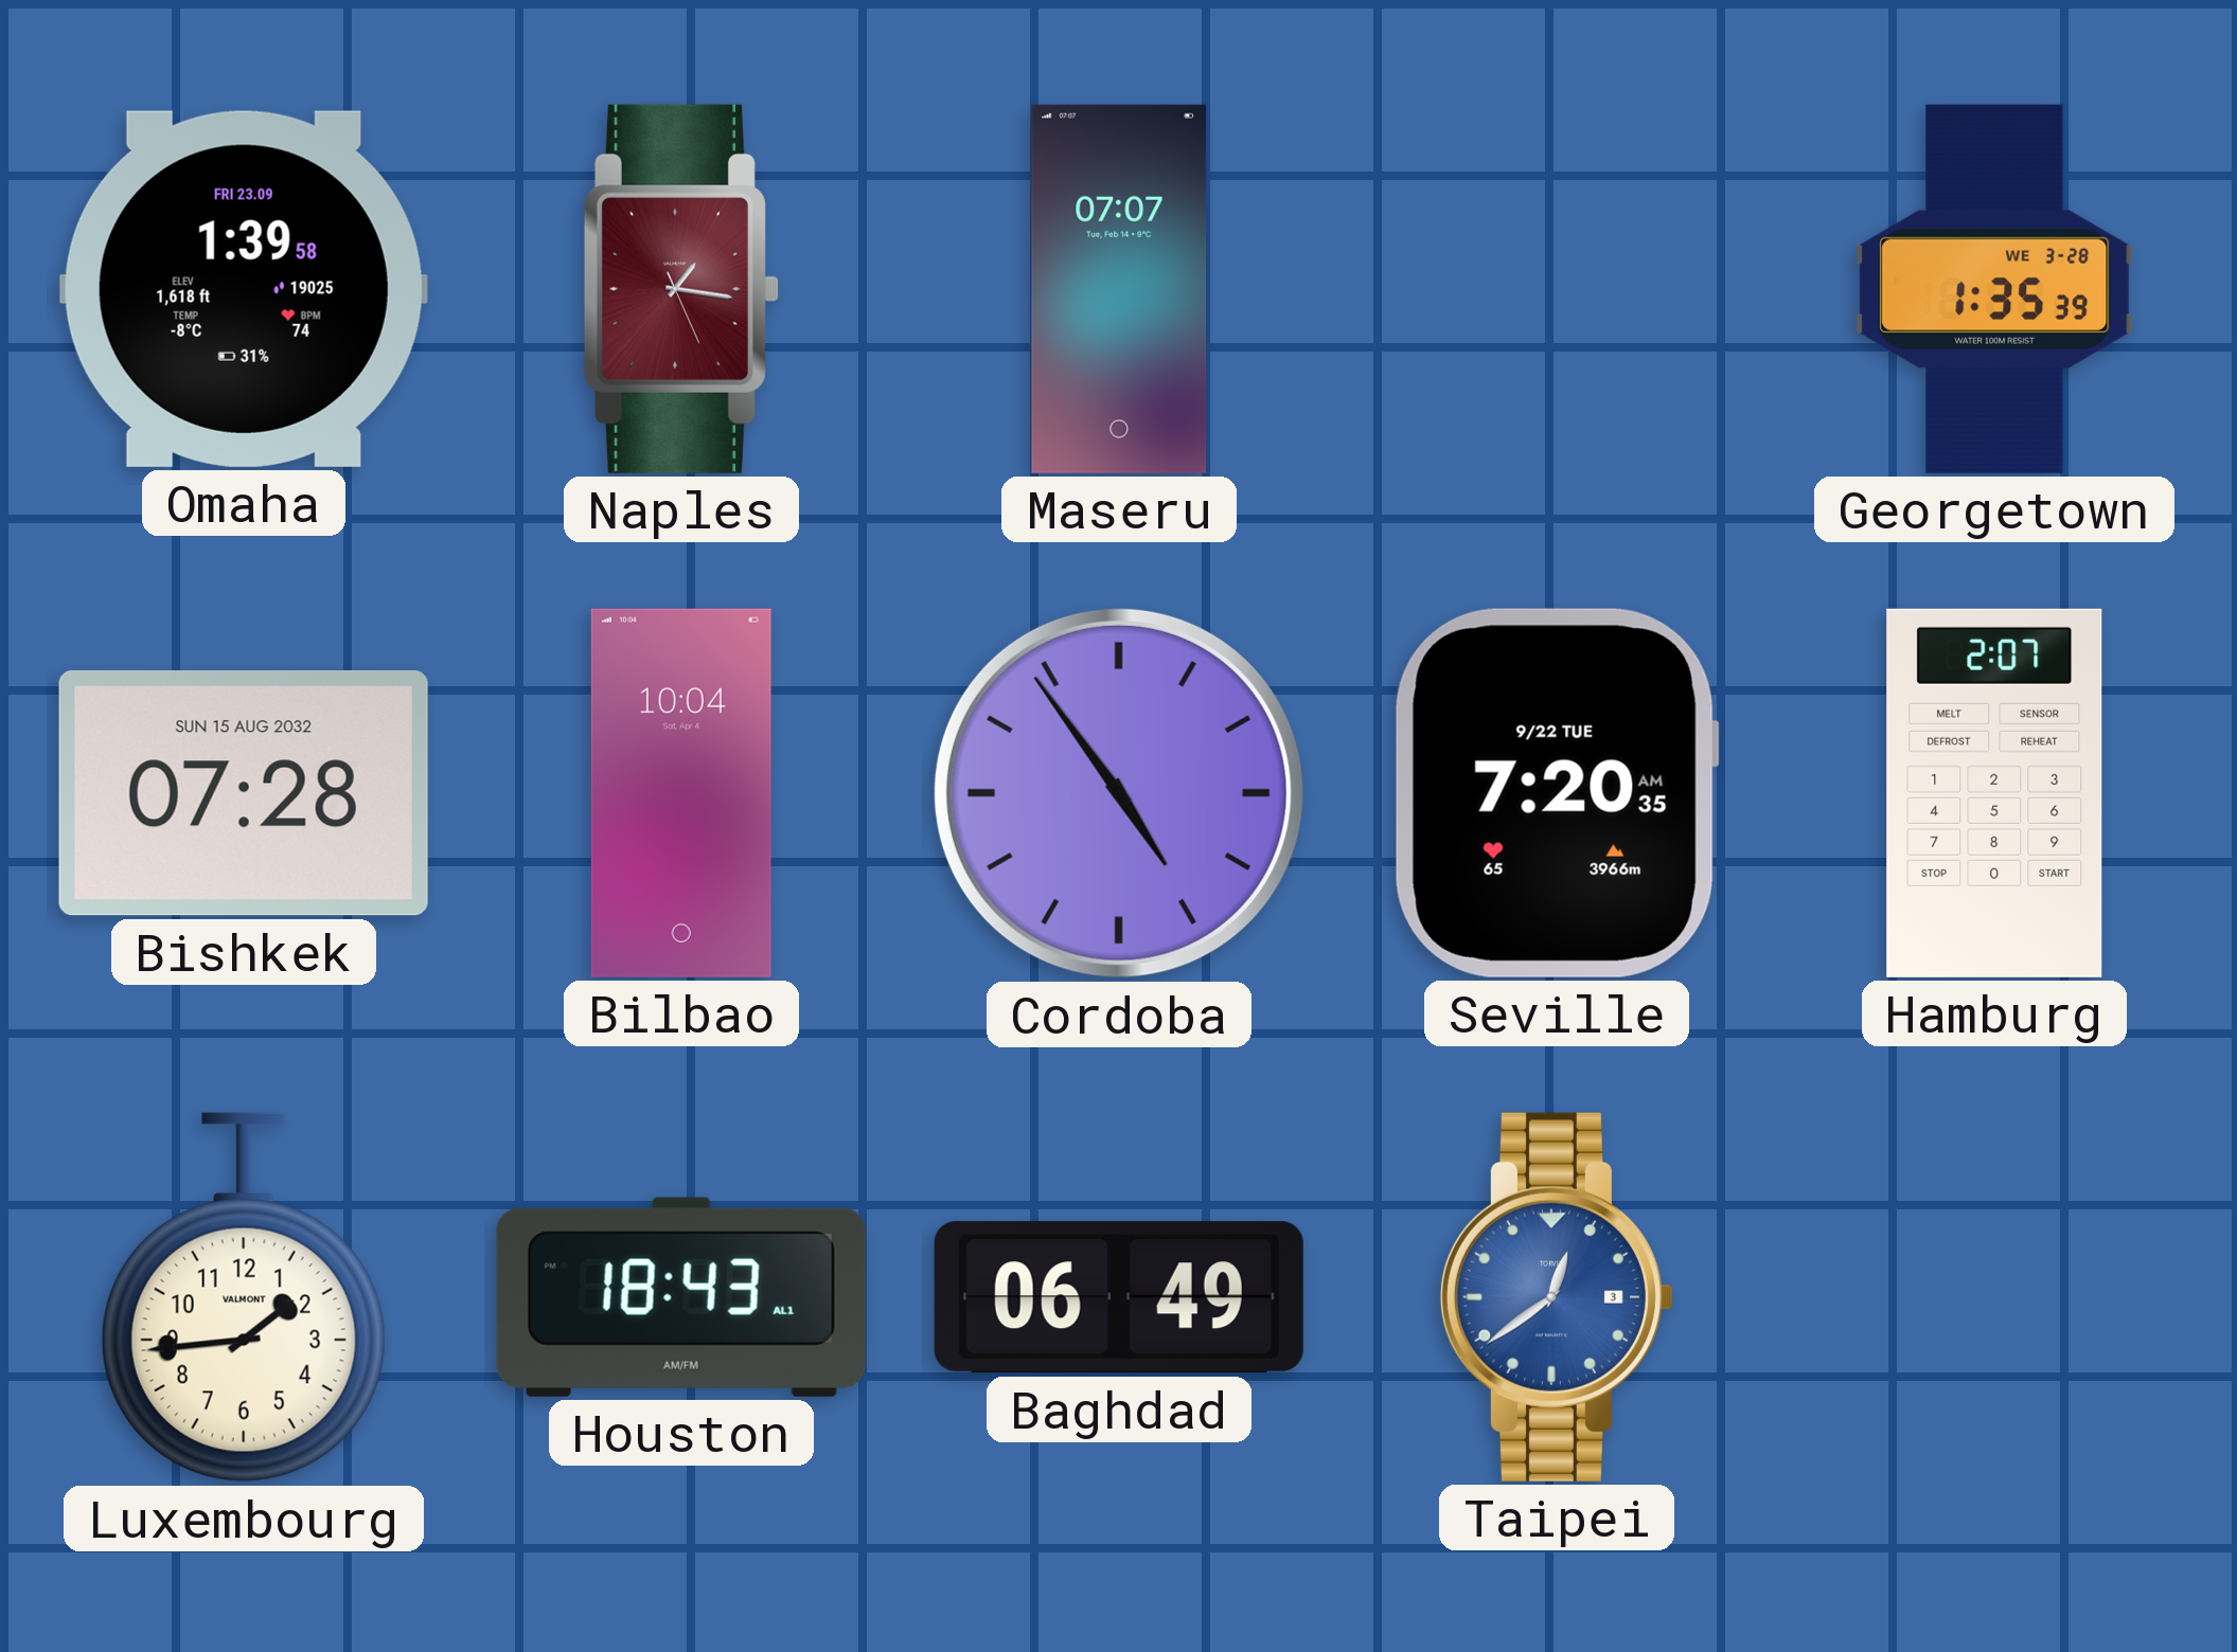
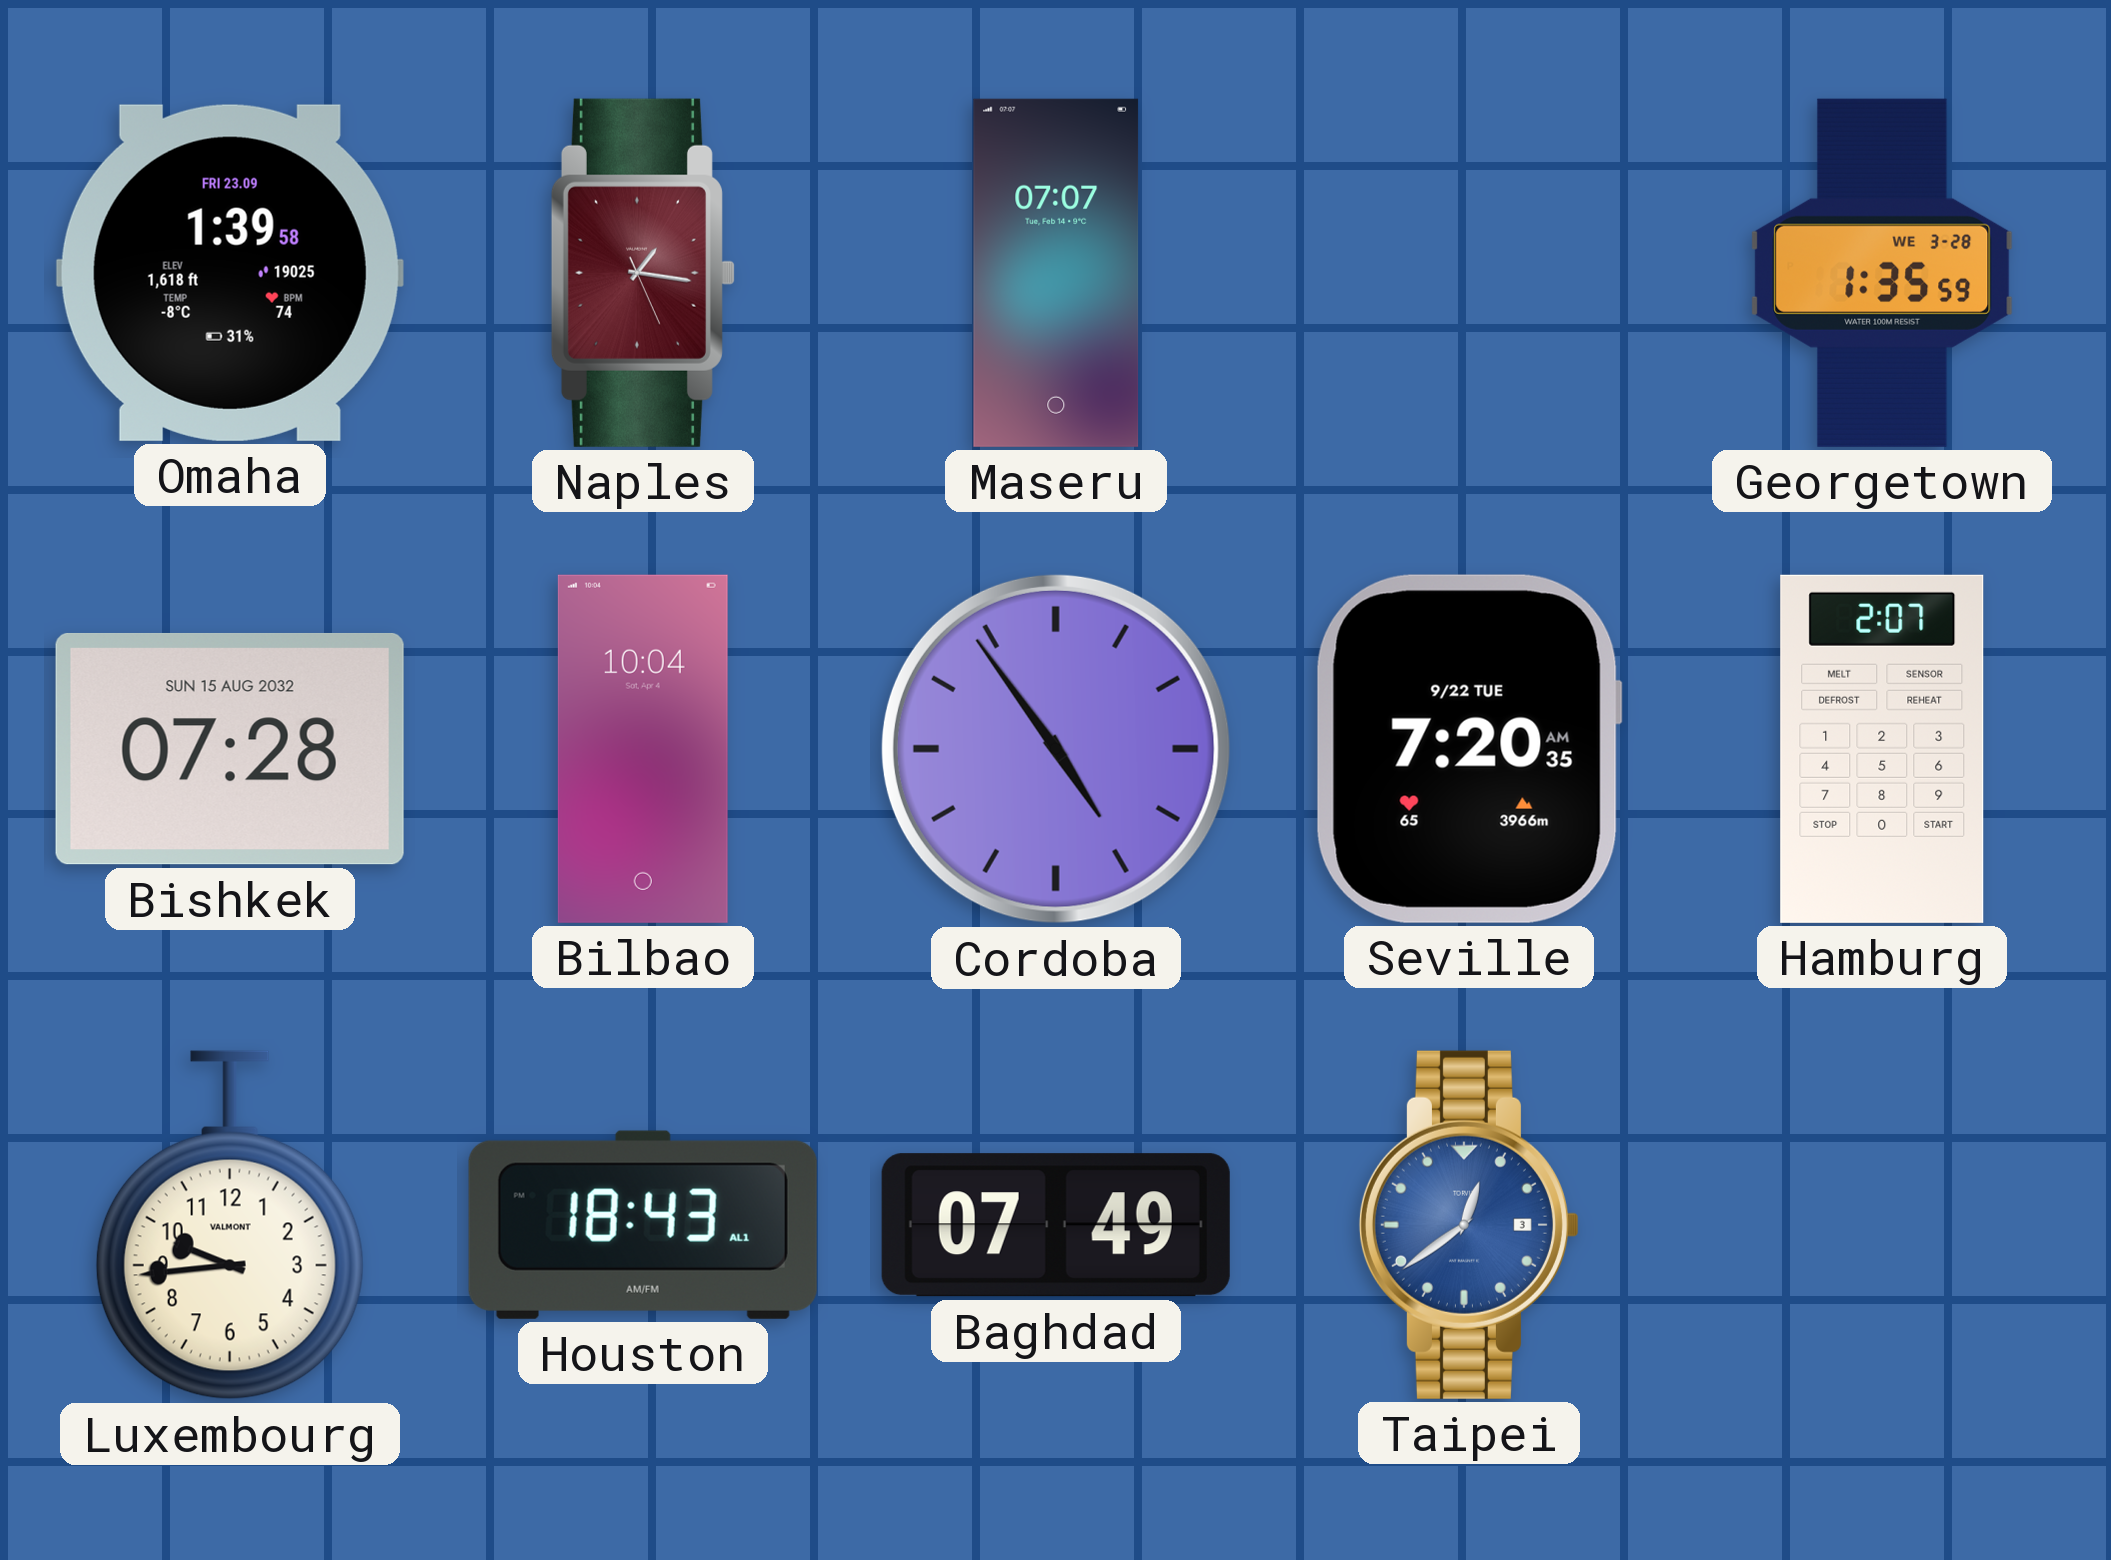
Georgetown: 1:35:39 -> 1:35:59 (1882, 273)
Luxembourg: 1:44 -> 9:44 (230, 1225)
Baghdad: 06:49 -> 07:49 (1056, 1225)
